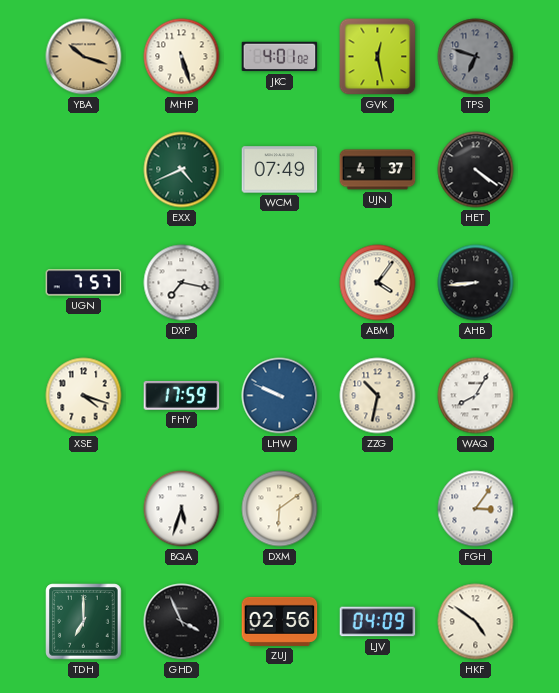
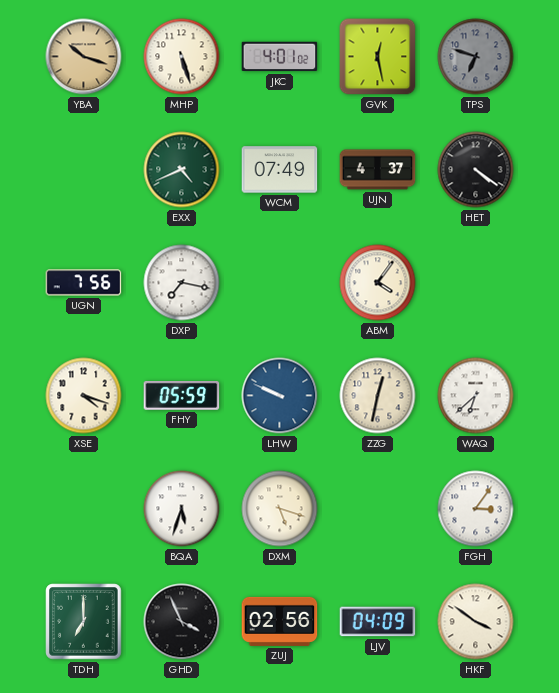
UGN: 7:57 -> 7:56 (84, 283)
AHB: 8:44 -> none (476, 283)
FHY: 17:59 -> 05:59 (182, 395)
ZZG: 10:32 -> 12:32 (378, 396)
WAQ: 8:05 -> 6:38 (476, 396)
DXM: 6:09 -> 5:18 (280, 509)
HKF: 4:51 -> 3:51 (476, 622)
